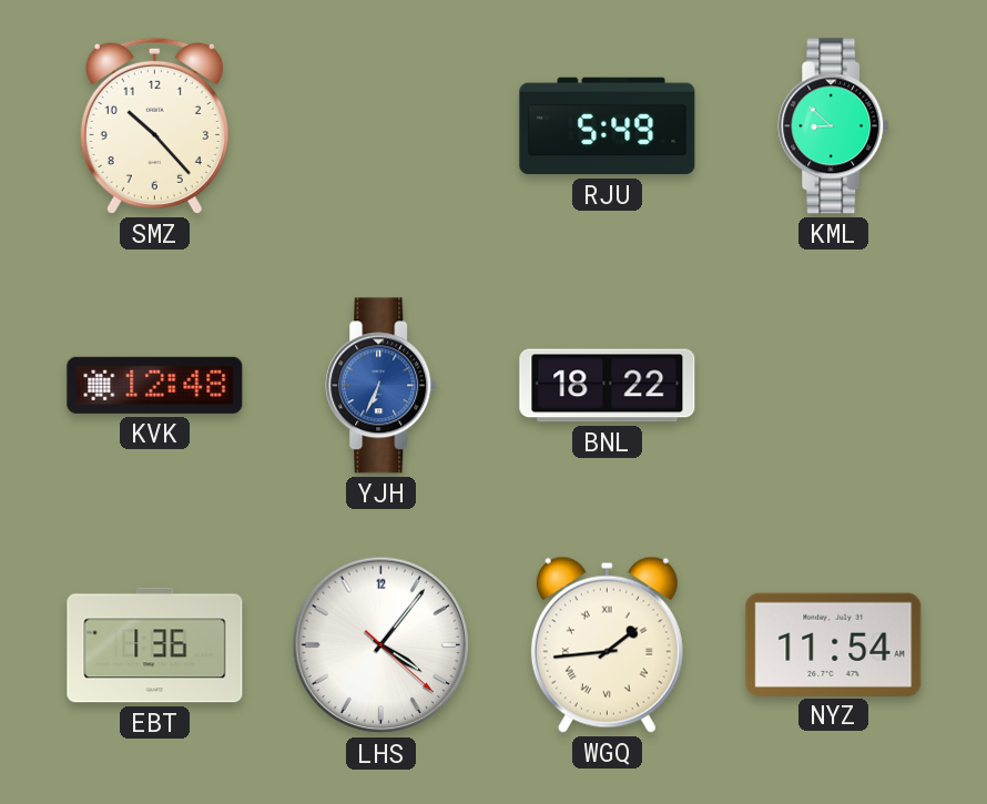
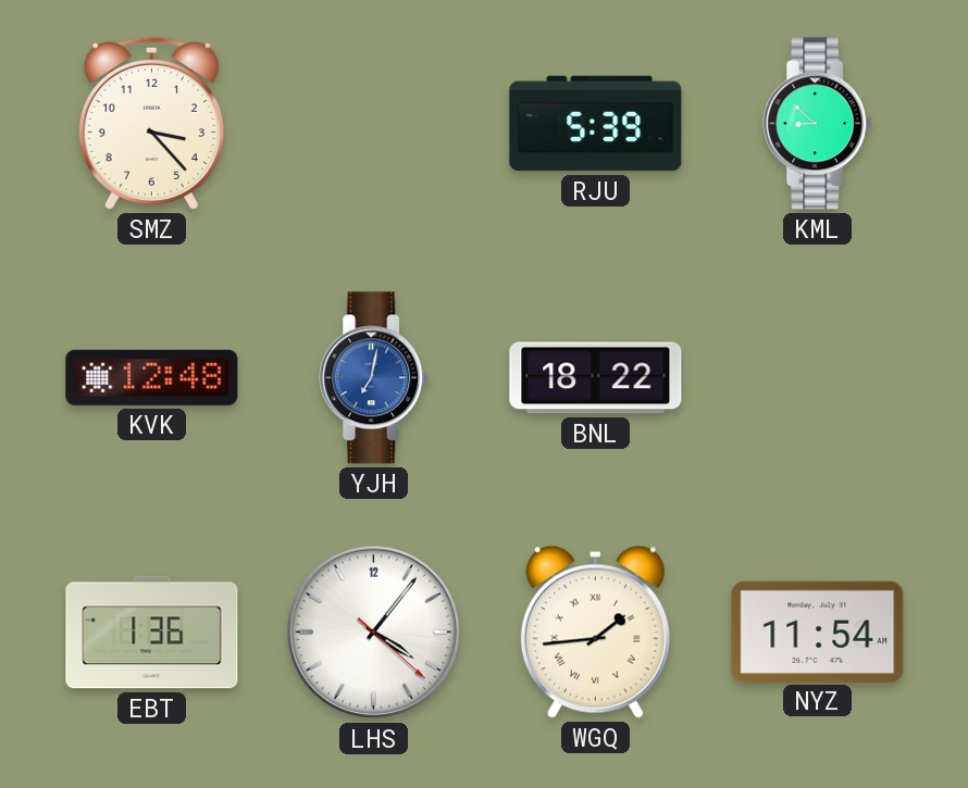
SMZ: 10:23 -> 3:23 (151, 123)
RJU: 5:49 -> 5:39 (596, 124)
YJH: 6:34 -> 7:02 (374, 378)
